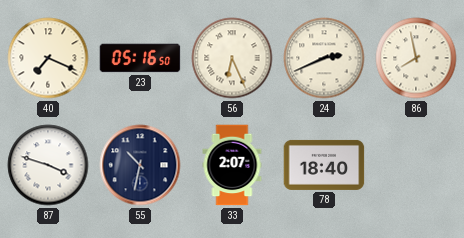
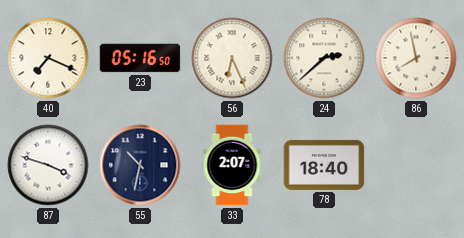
24: 2:41 -> 2:38 (324, 58)
